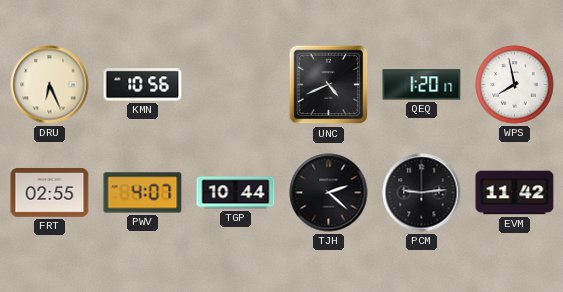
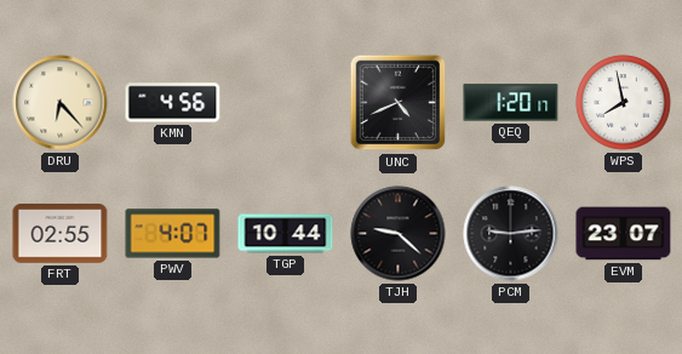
DRU: 6:26 -> 6:23 (61, 103)
KMN: 10:56 -> 4:56 (173, 103)
TJH: 2:22 -> 9:22 (399, 234)
EVM: 11:42 -> 23:07 (624, 234)
